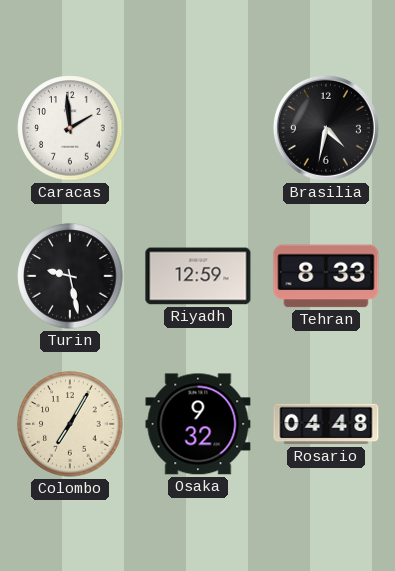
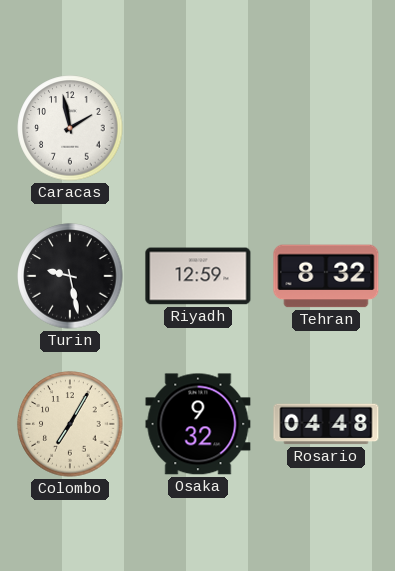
Caracas: 1:59 -> 1:58 (70, 128)
Brasilia: 4:32 -> none (326, 128)
Tehran: 8:33 -> 8:32 (326, 276)
